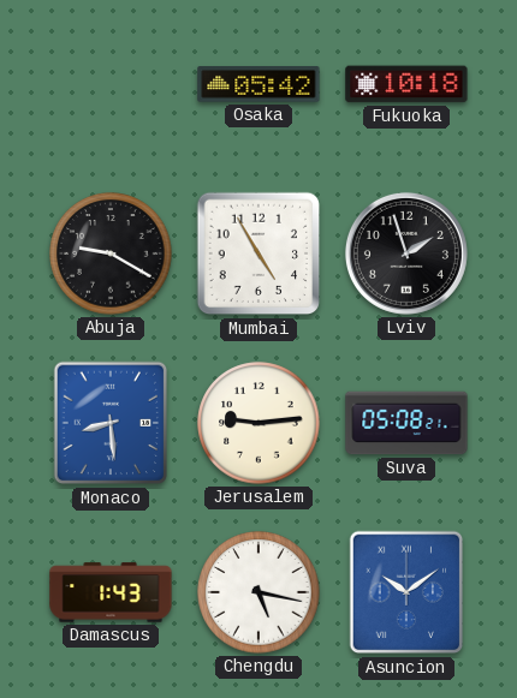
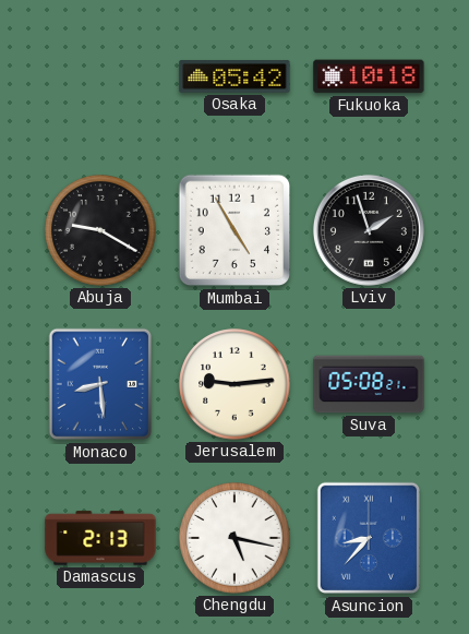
Damascus: 1:43 -> 2:13 (100, 538)
Asuncion: 10:09 -> 8:37 (369, 538)
